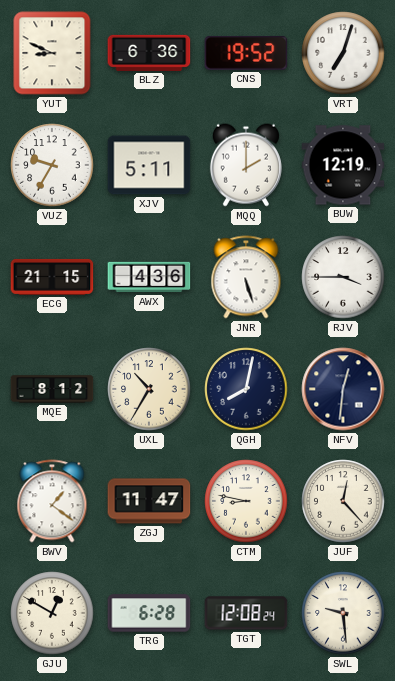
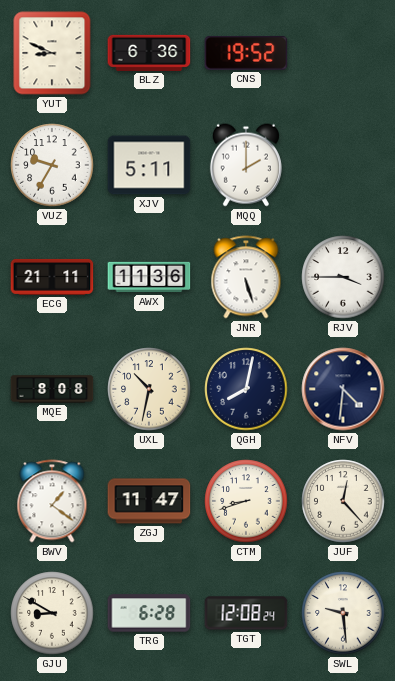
VRT: 7:03 -> none (343, 53)
BUW: 12:19 -> none (343, 165)
ECG: 21:15 -> 21:11 (52, 277)
AWX: 4:36 -> 11:36 (149, 277)
MQE: 8:12 -> 8:08 (52, 389)
UXL: 10:35 -> 10:32 (149, 389)
NFV: 12:31 -> 4:31 (343, 389)
CTM: 8:47 -> 8:42 (246, 501)
GJU: 12:50 -> 8:50 (52, 613)
